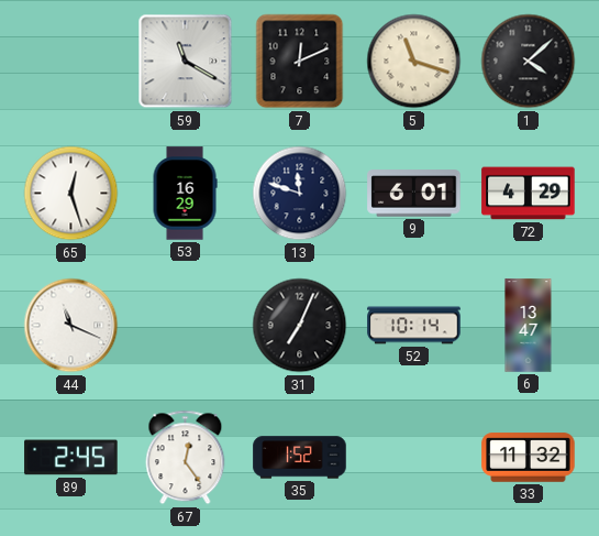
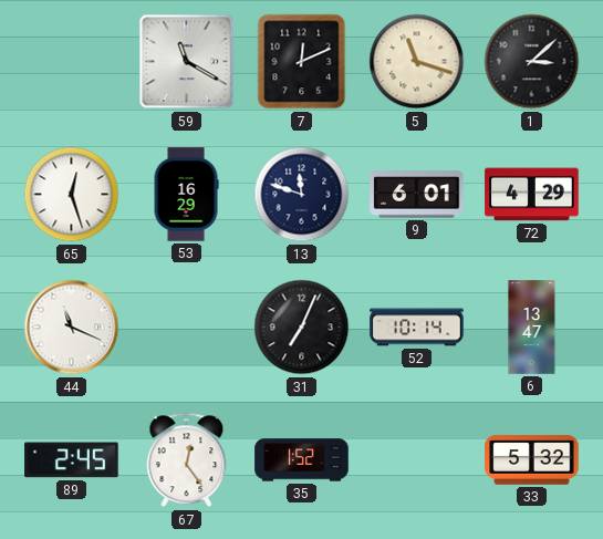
1: 4:08 -> 3:08 (532, 62)
33: 11:32 -> 5:32 (532, 460)
